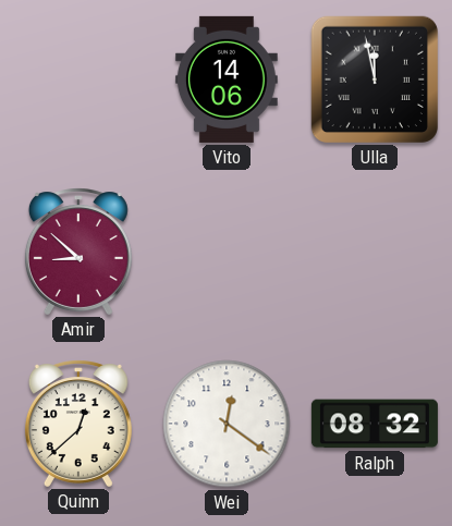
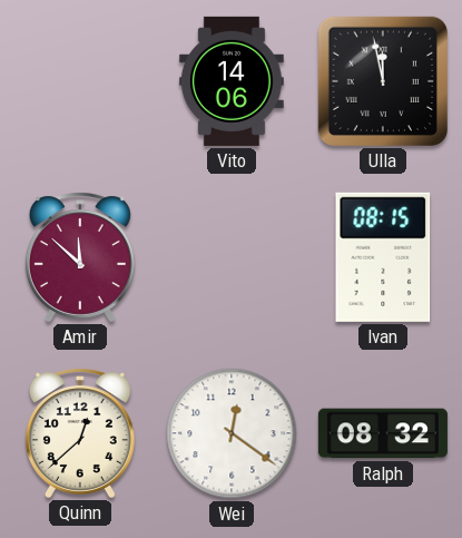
Amir: 8:52 -> 11:52 (80, 257)
Ivan: none -> 08:15 (383, 257)
